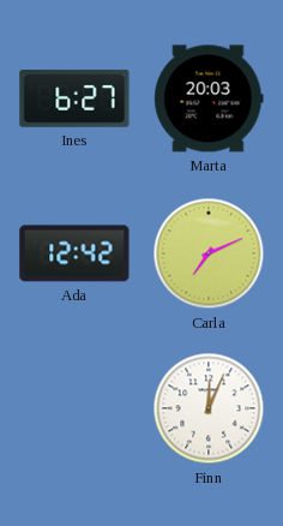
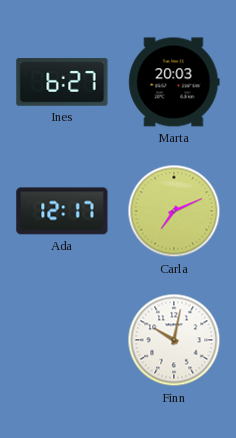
Ada: 12:42 -> 12:17 (62, 211)
Finn: 12:04 -> 10:02 (174, 340)
